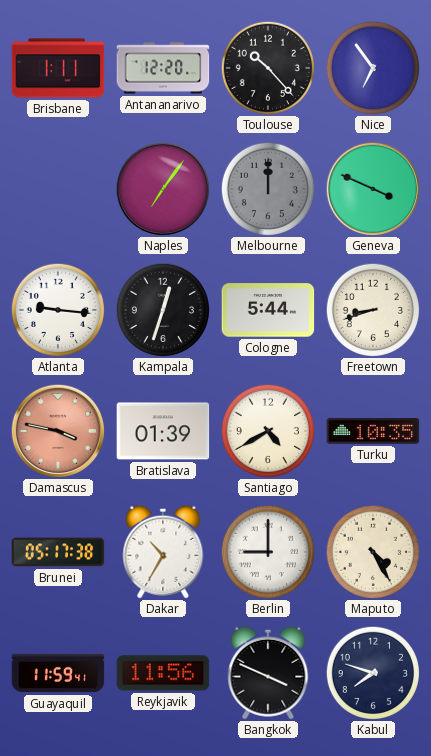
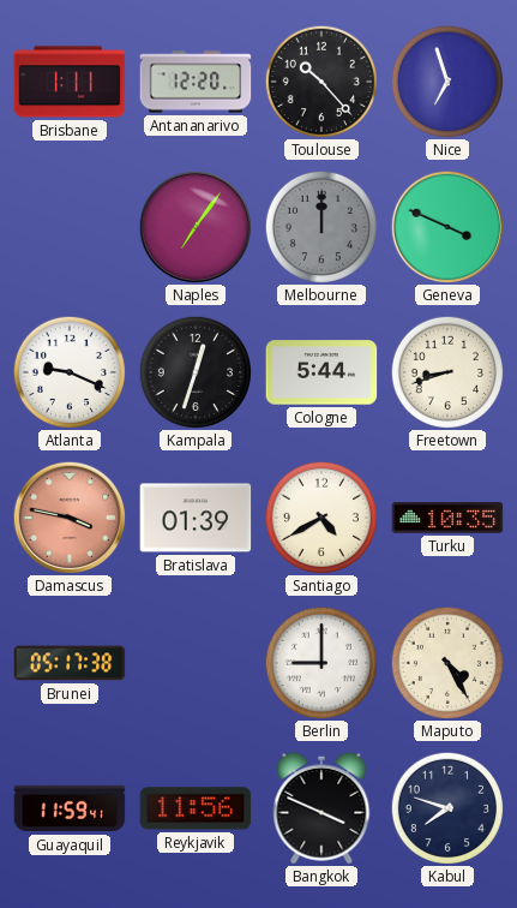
Nice: 6:54 -> 6:57 (446, 80)
Atlanta: 9:16 -> 9:19 (68, 371)
Dakar: 10:35 -> none (163, 552)
